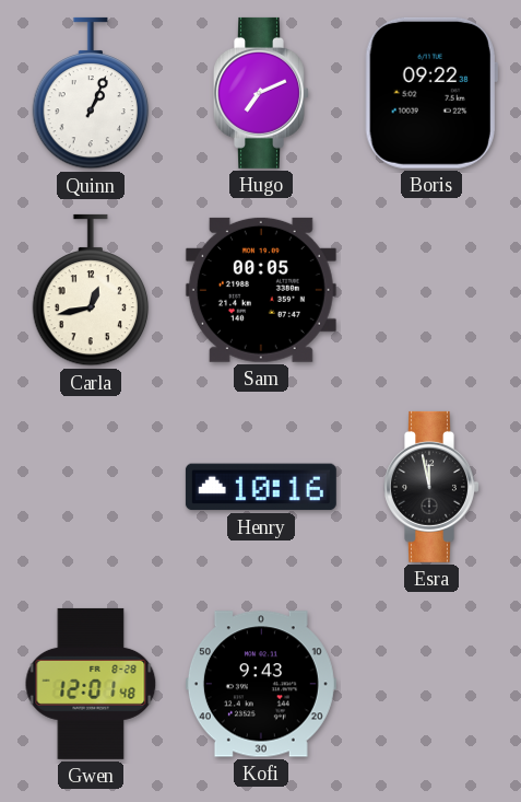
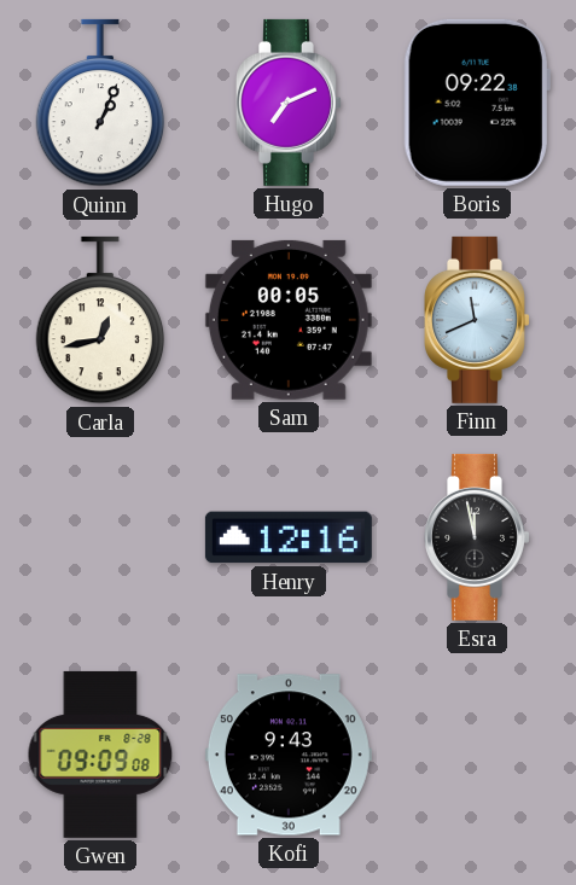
Finn: none -> 11:41 (478, 320)
Henry: 10:16 -> 12:16 (289, 537)
Gwen: 12:01 -> 09:09 (100, 755)
